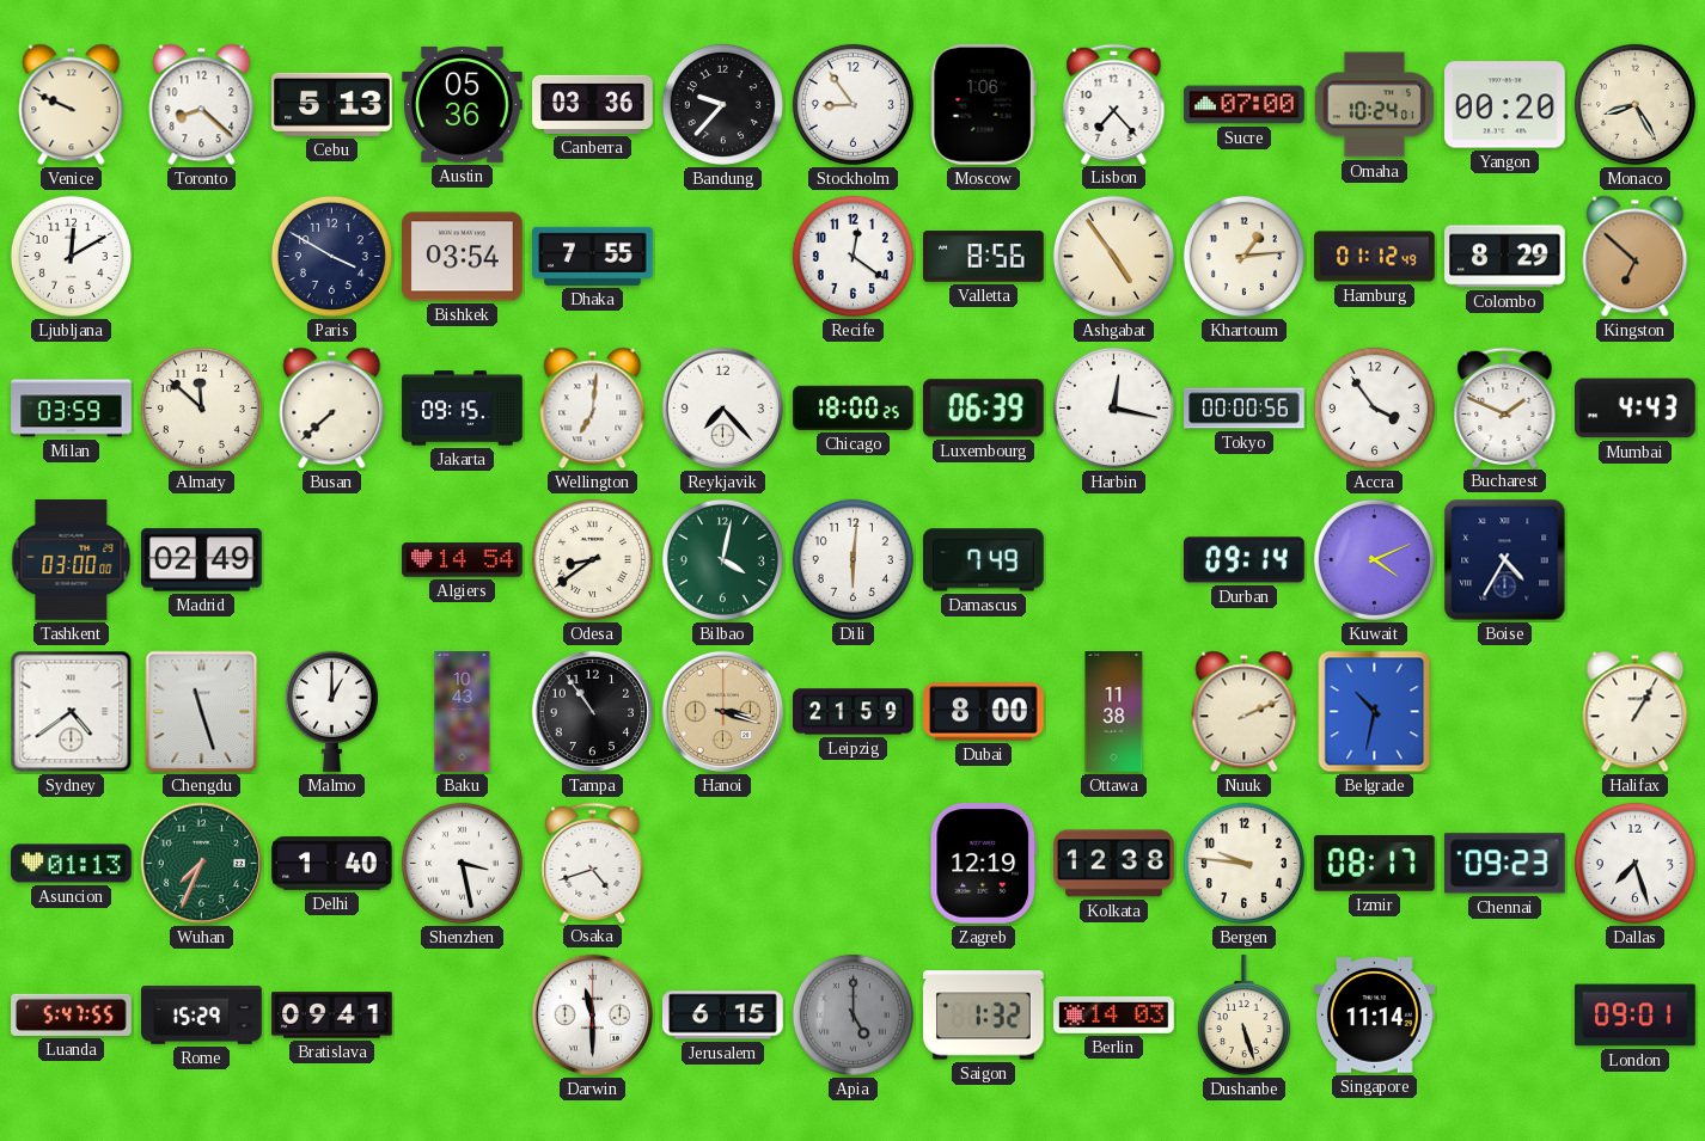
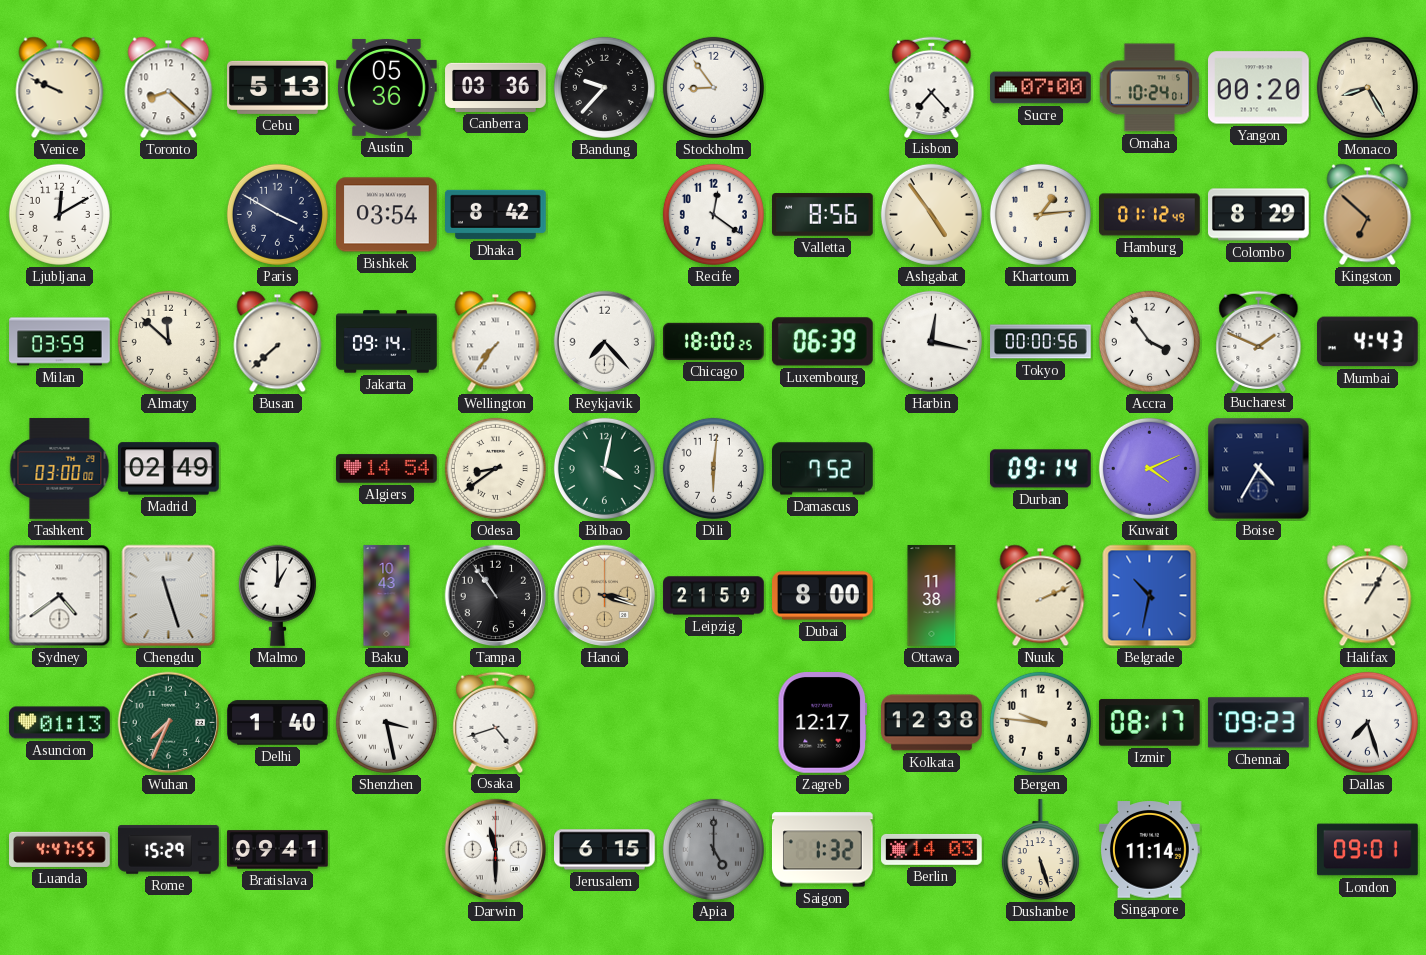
Moscow: 1:06 -> none (983, 104)
Dhaka: 7:55 -> 8:42 (496, 214)
Jakarta: 09:15 -> 09:14 (387, 342)
Wellington: 7:01 -> 7:36 (496, 342)
Damascus: 7:49 -> 7:52 (823, 469)
Zagreb: 12:19 -> 12:17 (822, 723)
Luanda: 5:47 -> 4:47 (60, 849)
